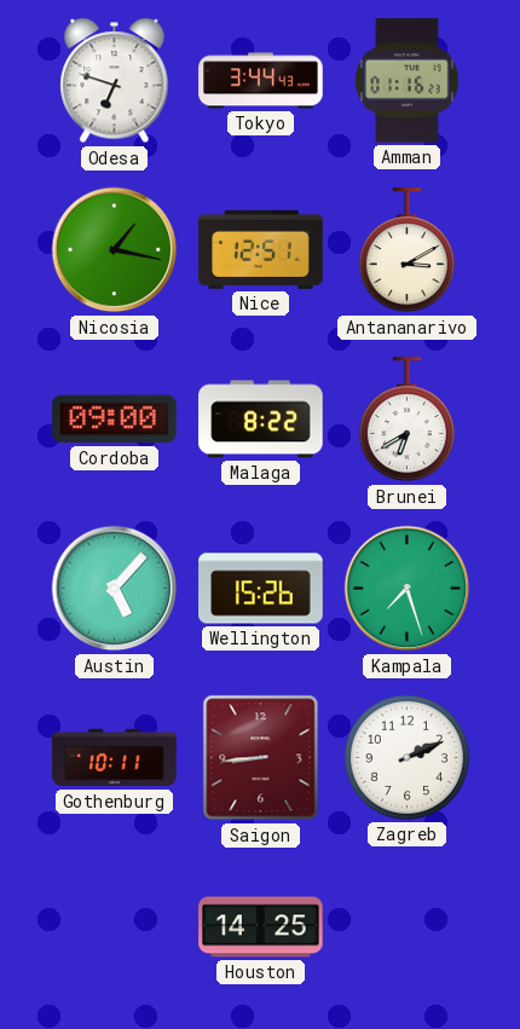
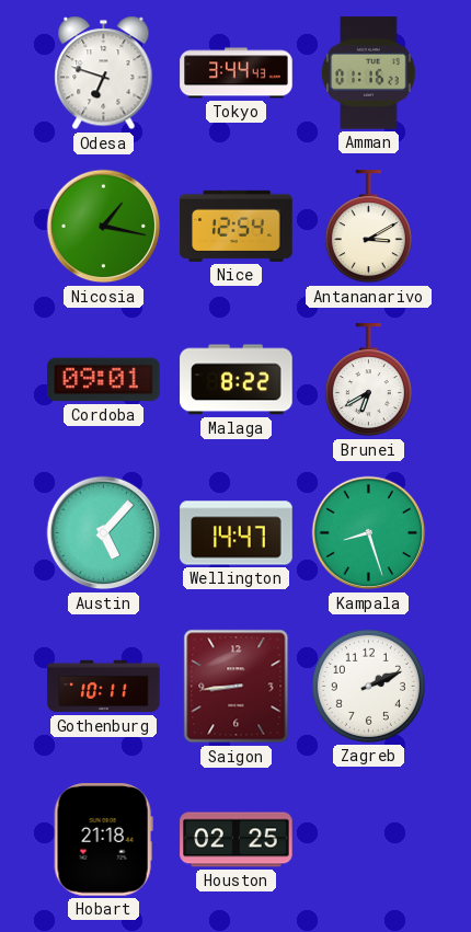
Nice: 12:51 -> 12:54 (237, 226)
Cordoba: 09:00 -> 09:01 (104, 380)
Wellington: 15:26 -> 14:47 (237, 533)
Kampala: 7:27 -> 8:27 (369, 533)
Hobart: none -> 21:18 (103, 840)
Houston: 14:25 -> 02:25 (237, 840)
